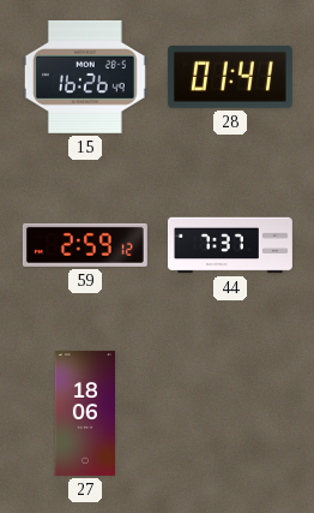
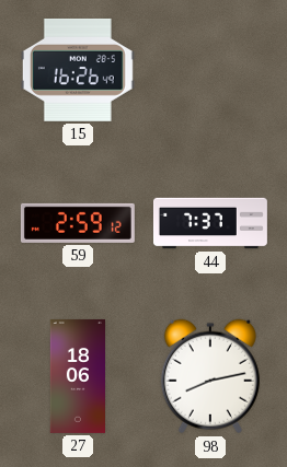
28: 01:41 -> none (230, 77)
98: none -> 8:13 (210, 376)
